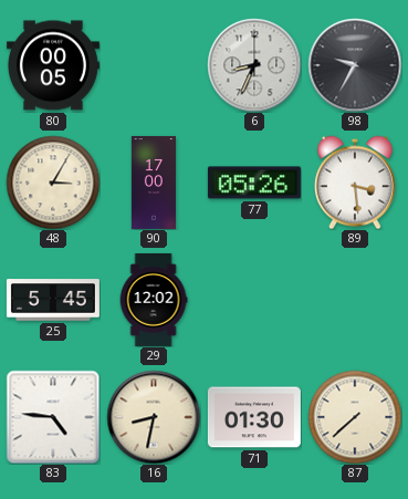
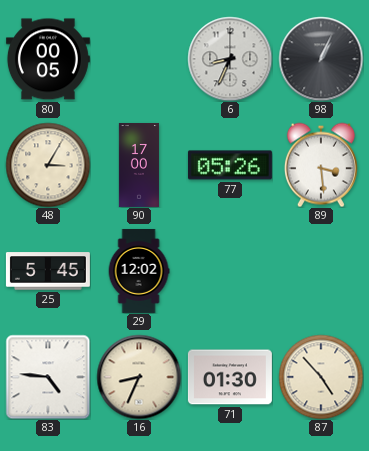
98: 9:35 -> 1:04 (321, 59)
16: 8:32 -> 8:34 (139, 377)
87: 7:38 -> 4:53 (321, 377)
